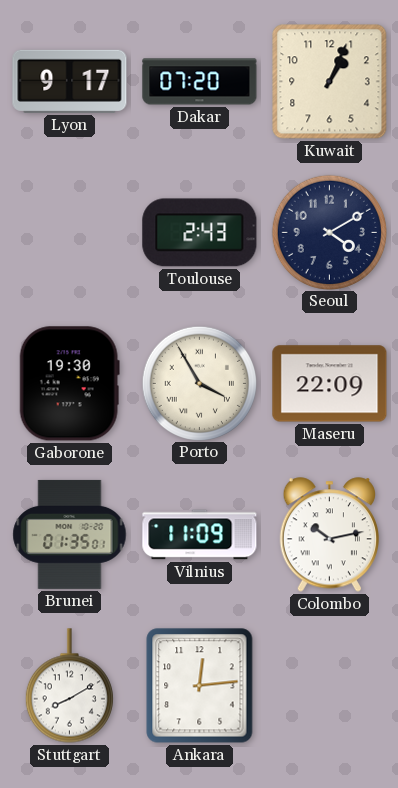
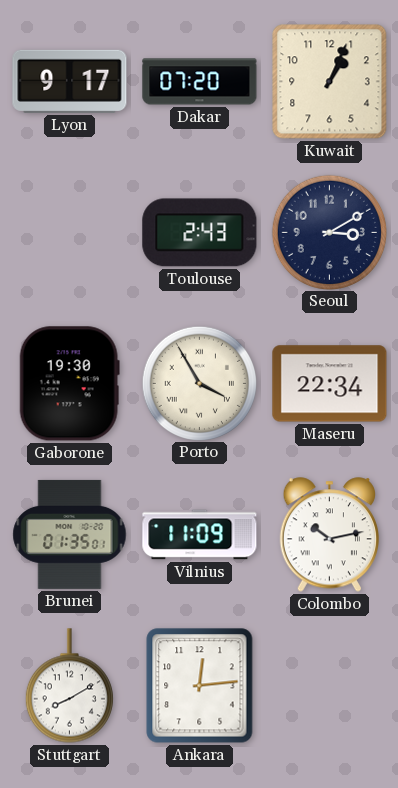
Seoul: 4:10 -> 3:10 (329, 232)
Maseru: 22:09 -> 22:34 (330, 384)
